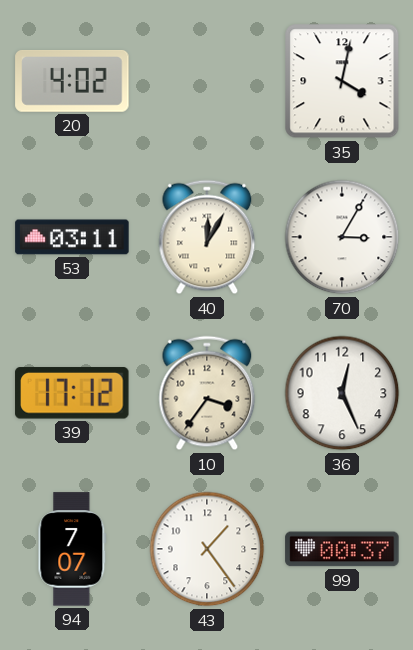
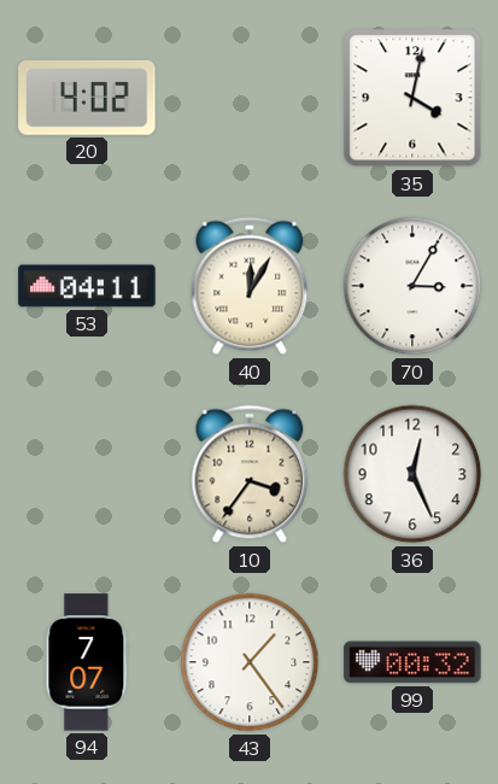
53: 03:11 -> 04:11 (87, 286)
39: 17:12 -> none (72, 393)
99: 00:37 -> 00:32 (412, 662)
